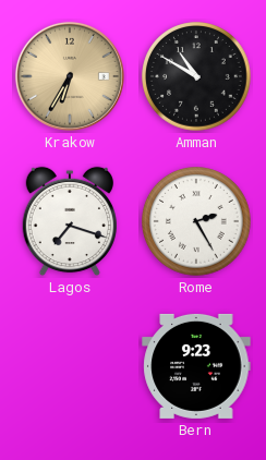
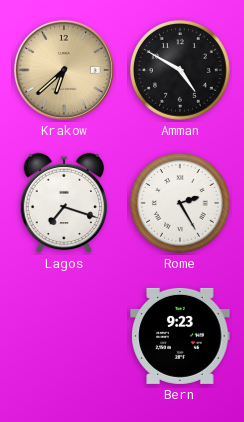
Krakow: 6:35 -> 6:38 (64, 70)
Amman: 10:50 -> 4:50 (180, 70)
